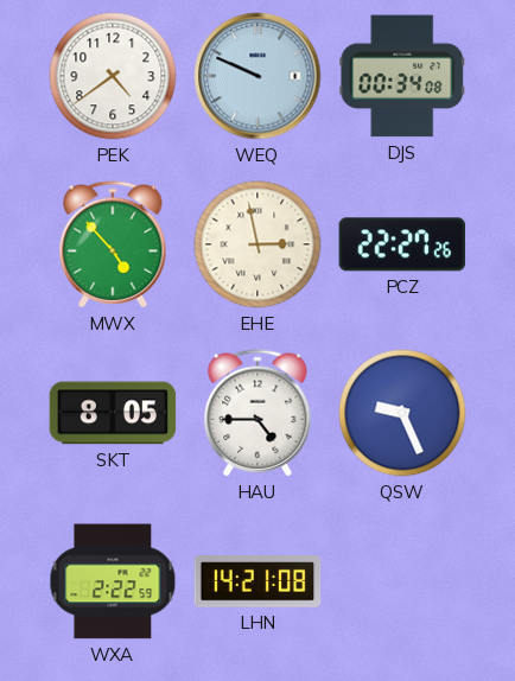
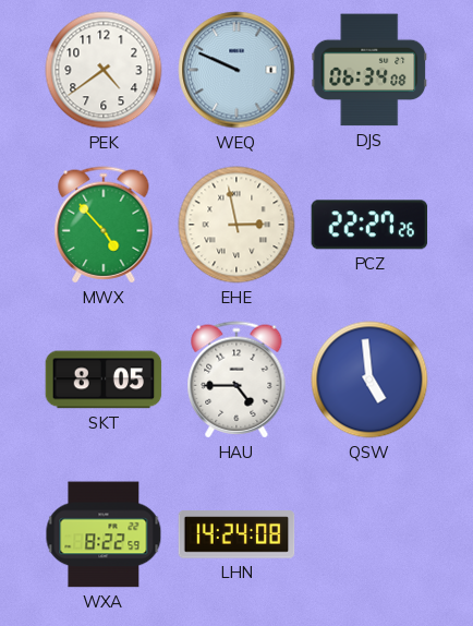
DJS: 00:34 -> 06:34 (369, 70)
QSW: 9:26 -> 4:59 (369, 380)
WXA: 2:22 -> 8:22 (104, 534)
LHN: 14:21 -> 14:24 (237, 534)
